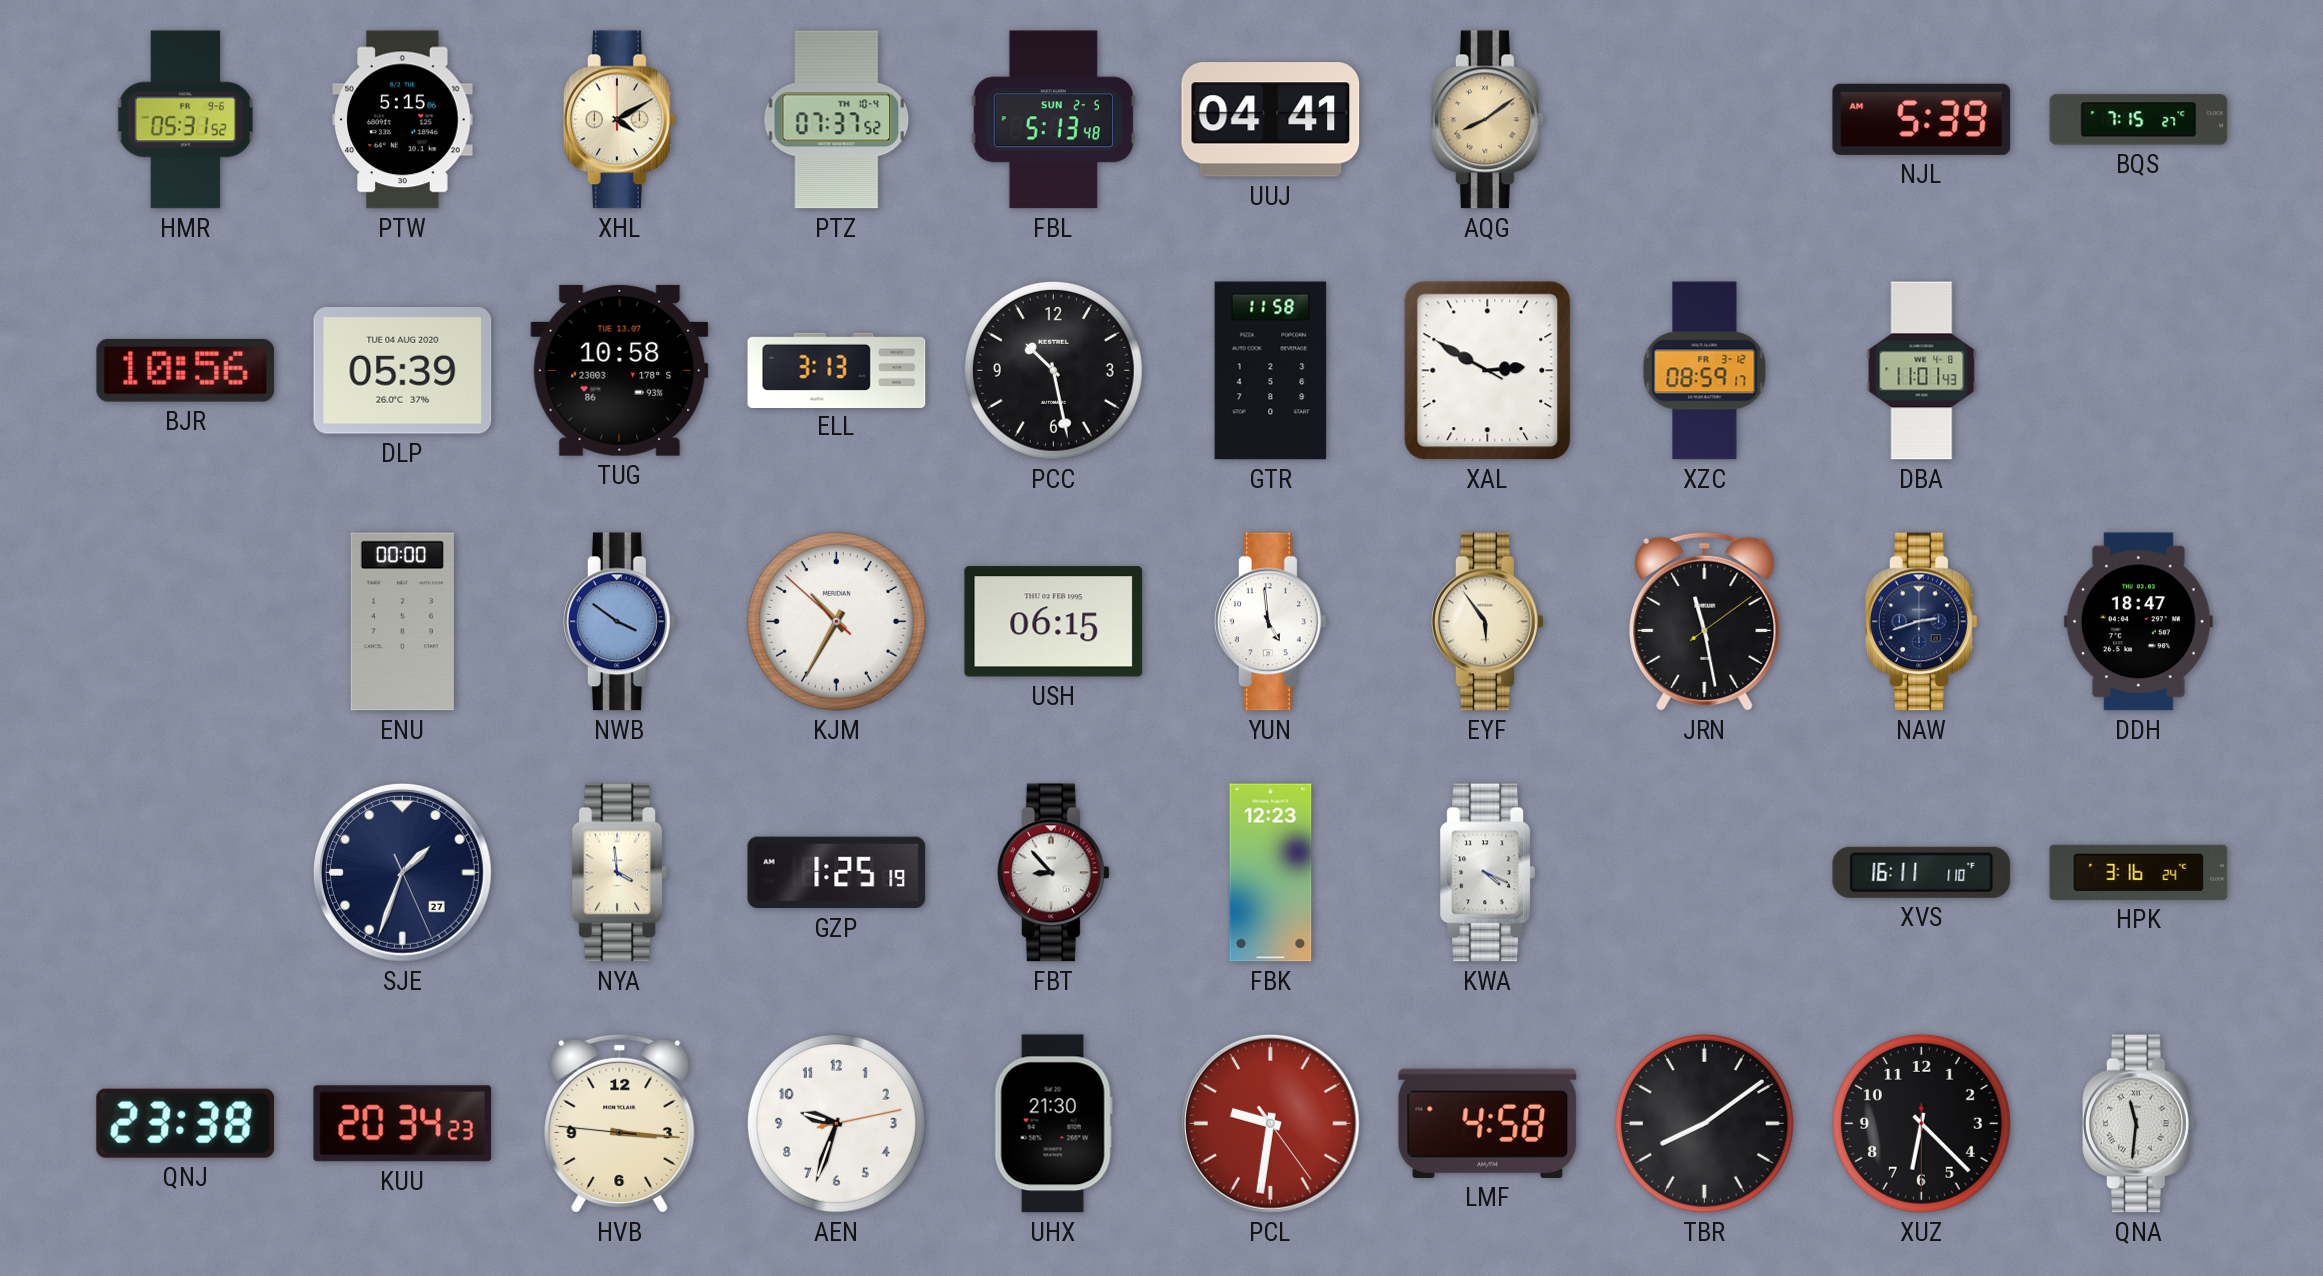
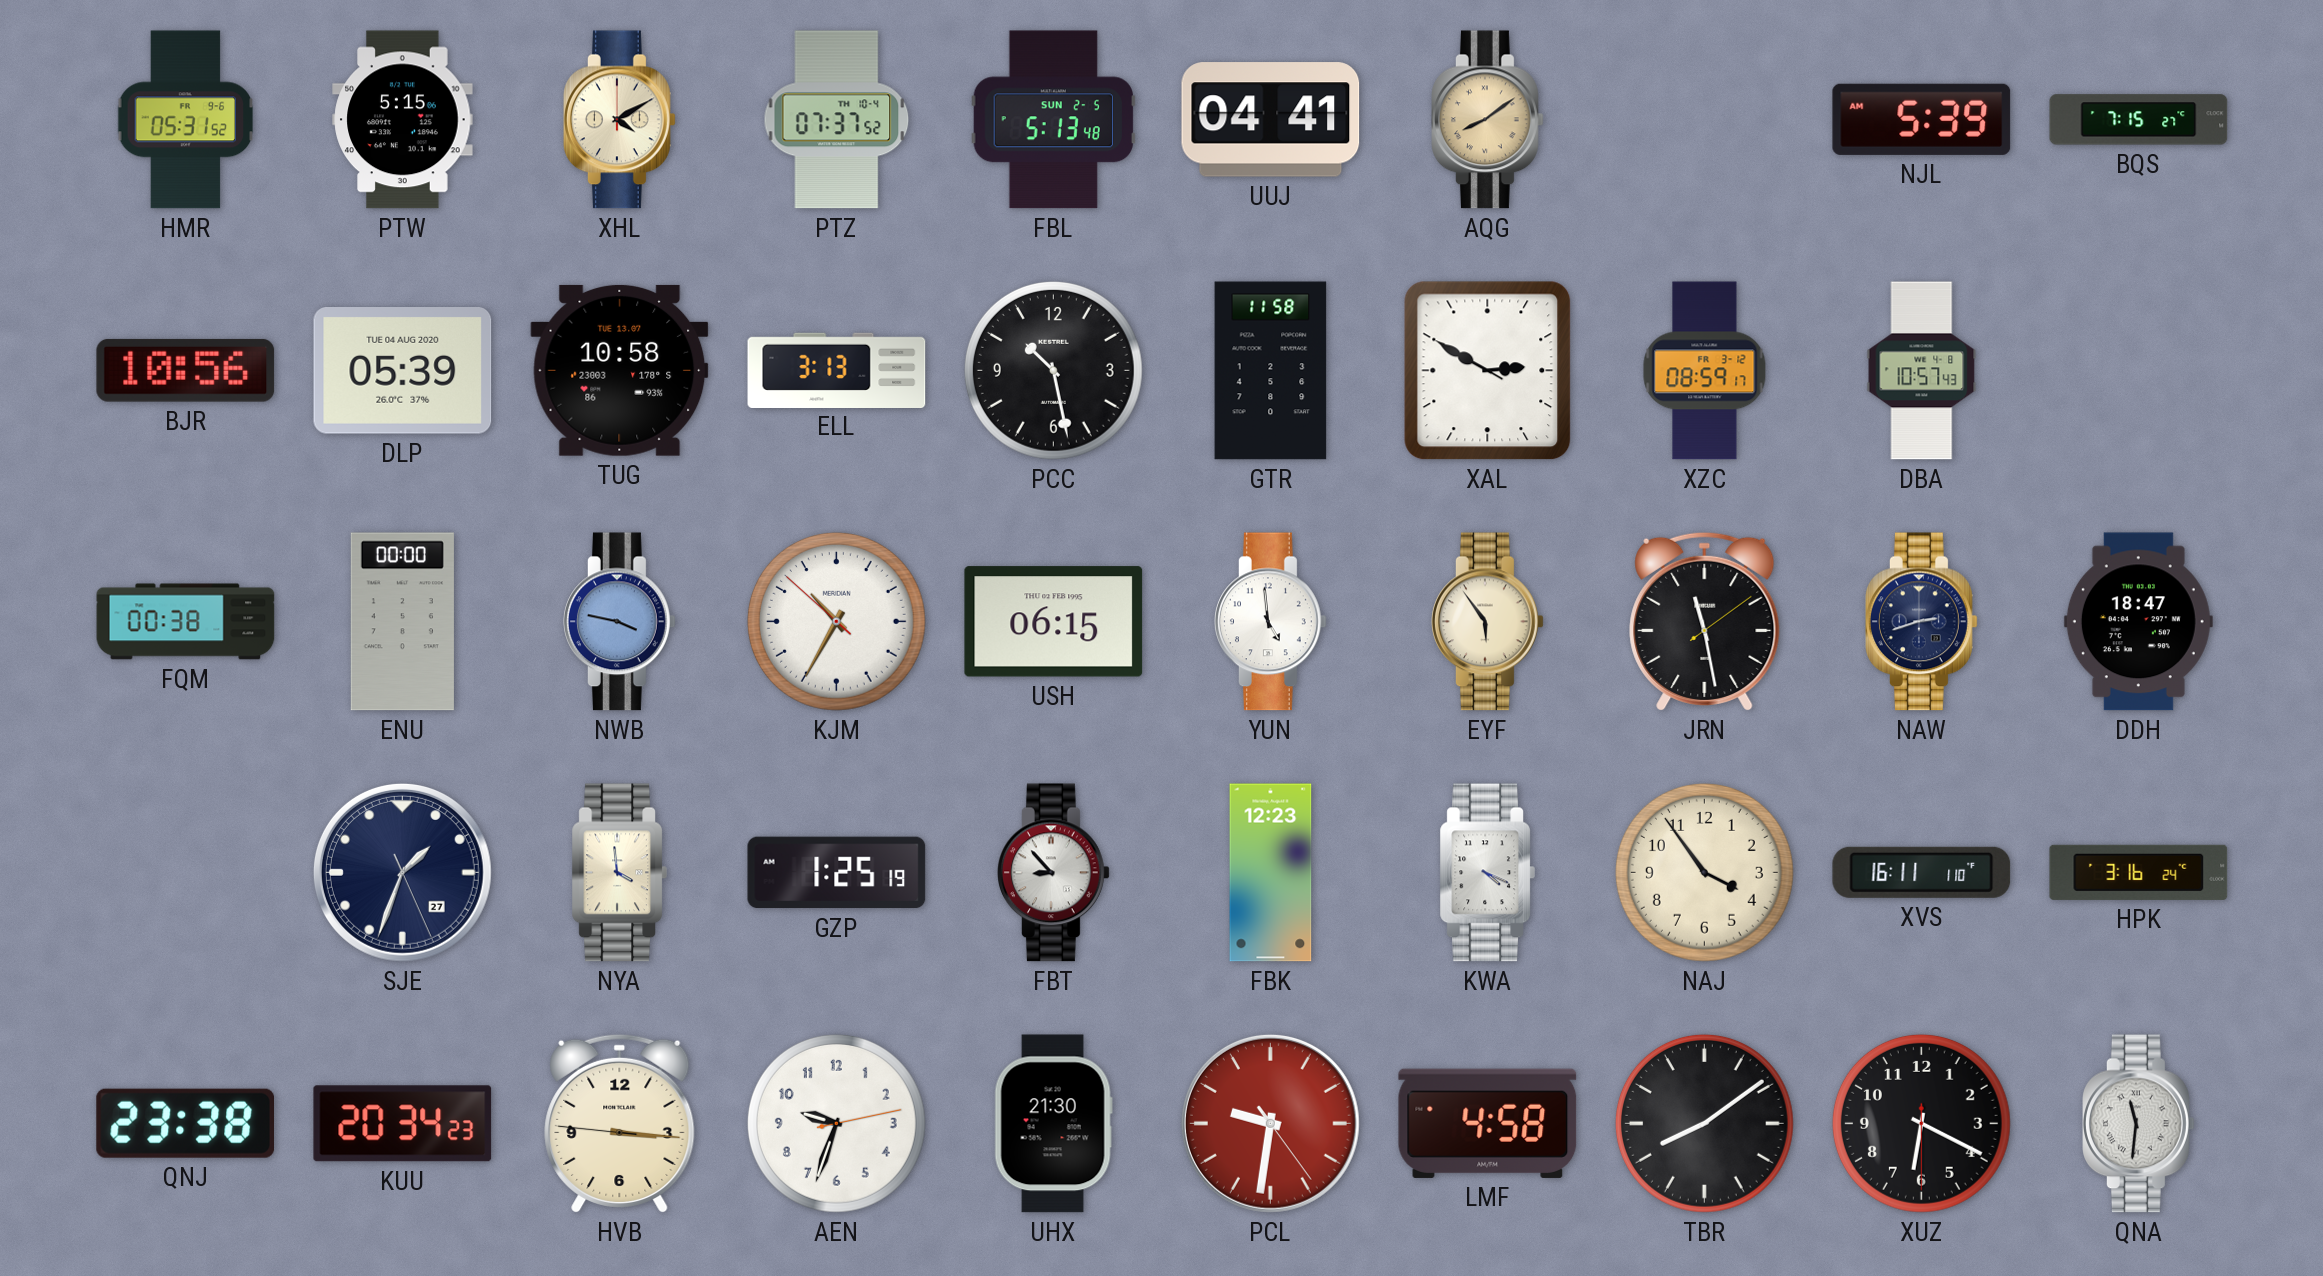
DBA: 11:01 -> 10:57 (1922, 371)
FQM: none -> 00:38 (186, 622)
NWB: 3:51 -> 3:47 (620, 622)
NAJ: none -> 3:54 (1704, 872)
XUZ: 6:22 -> 6:19 (1921, 1123)
